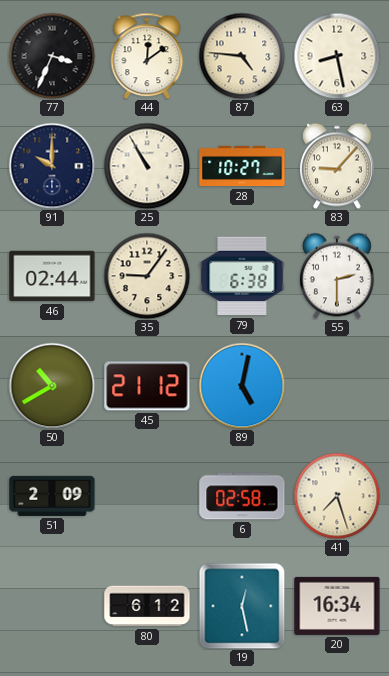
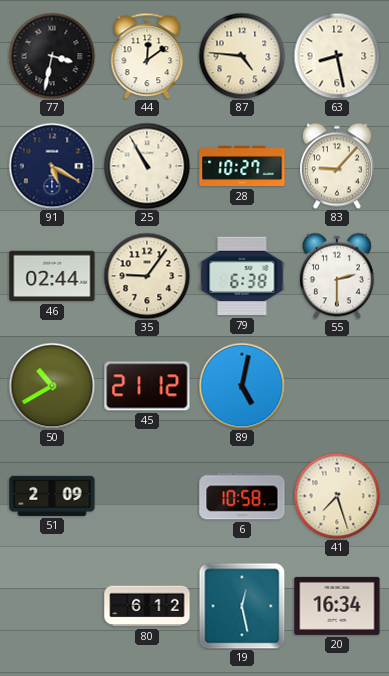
77: 3:34 -> 3:32 (52, 56)
91: 10:00 -> 5:20 (52, 166)
6: 02:58 -> 10:58 (242, 496)
